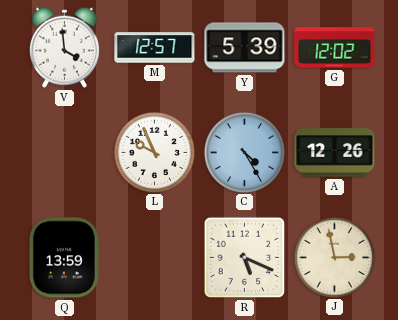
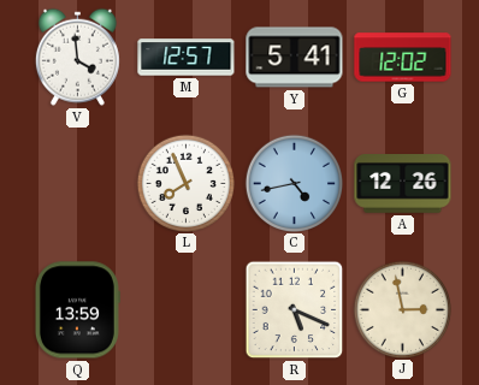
Y: 5:39 -> 5:41 (295, 58)
L: 9:56 -> 7:56 (185, 183)
C: 4:25 -> 4:43 (294, 183)
